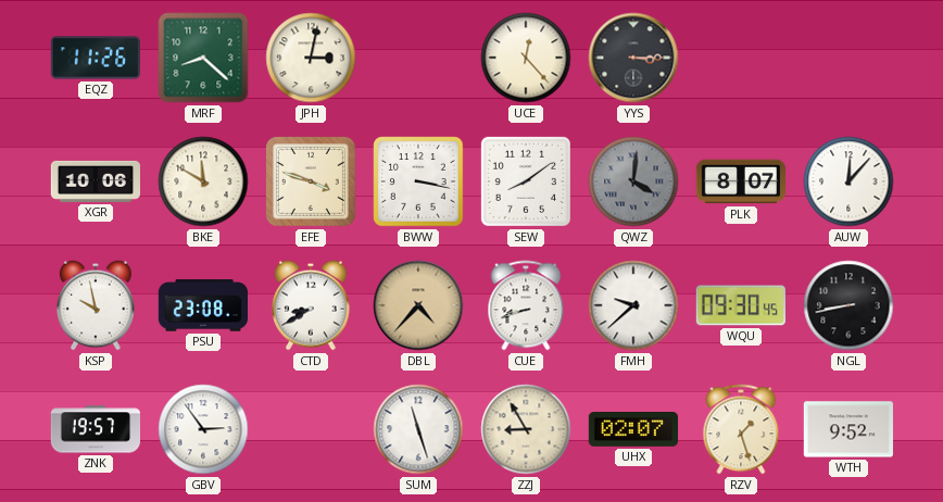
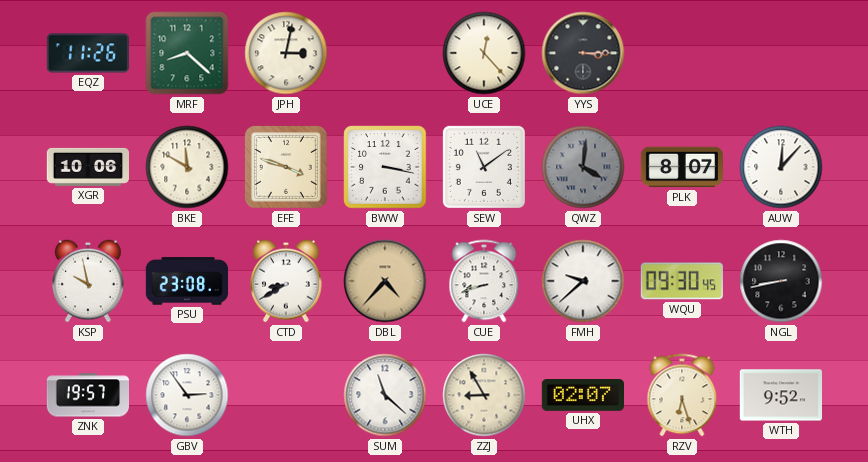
SEW: 8:09 -> 11:09 (484, 167)
SUM: 11:27 -> 11:22 (385, 395)
RZV: 1:27 -> 6:27 (682, 395)
